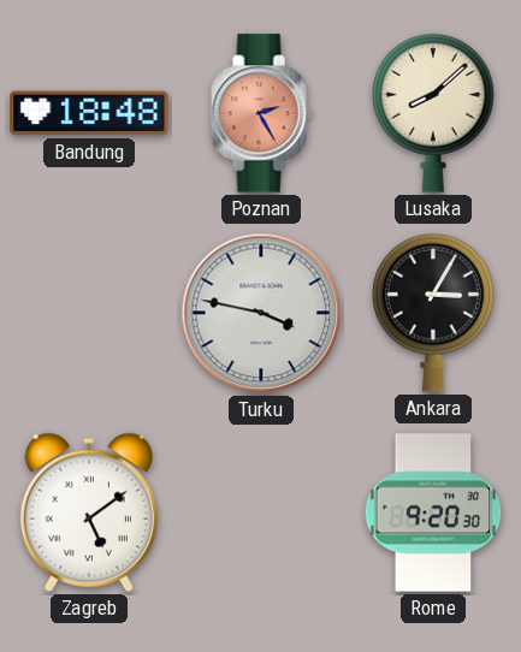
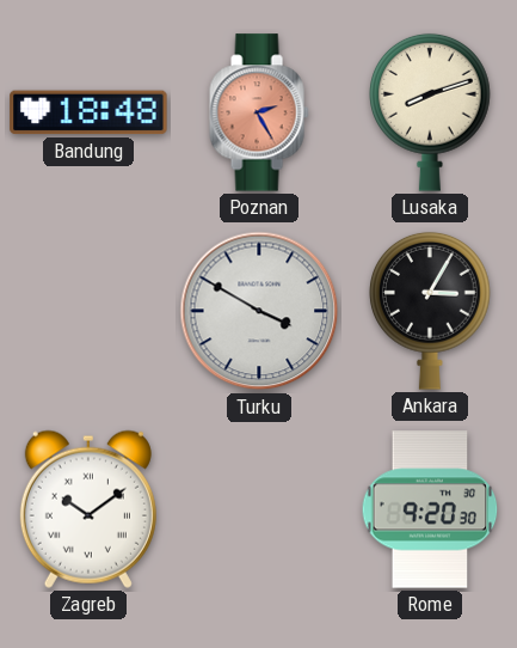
Lusaka: 8:08 -> 8:12 (431, 112)
Turku: 3:47 -> 3:50 (259, 311)
Zagreb: 5:09 -> 10:09 (88, 509)
